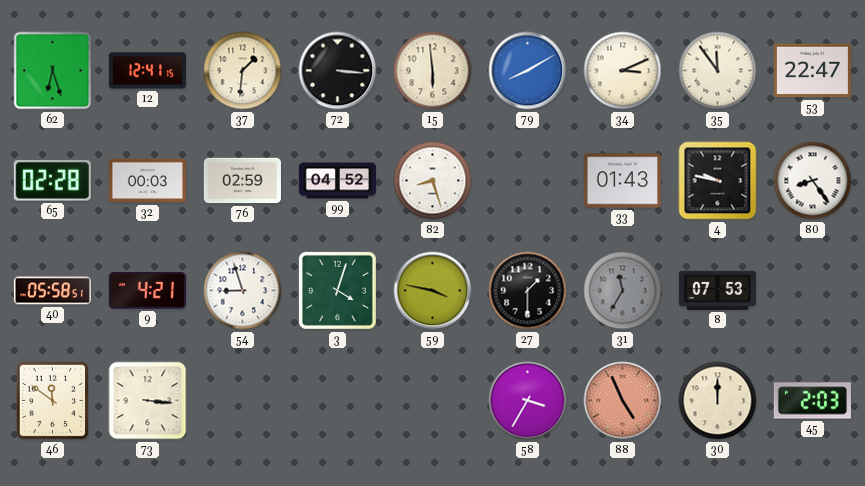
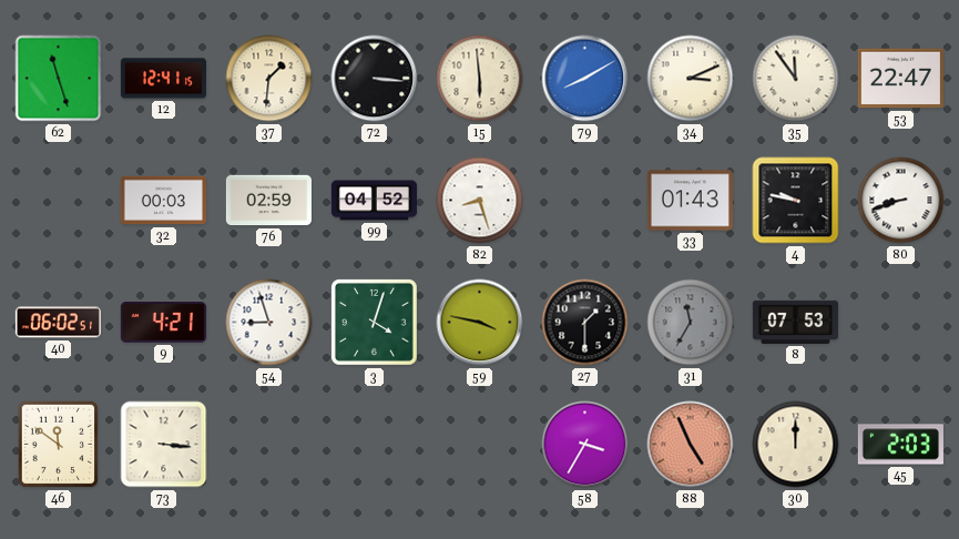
62: 6:27 -> 11:27 (59, 79)
65: 02:28 -> none (52, 181)
80: 8:24 -> 8:42 (901, 201)
40: 05:58 -> 06:02 (58, 323)
